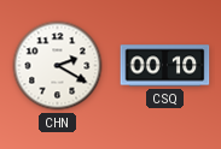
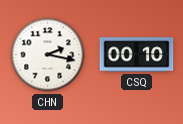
CHN: 2:20 -> 2:17 (48, 55)
